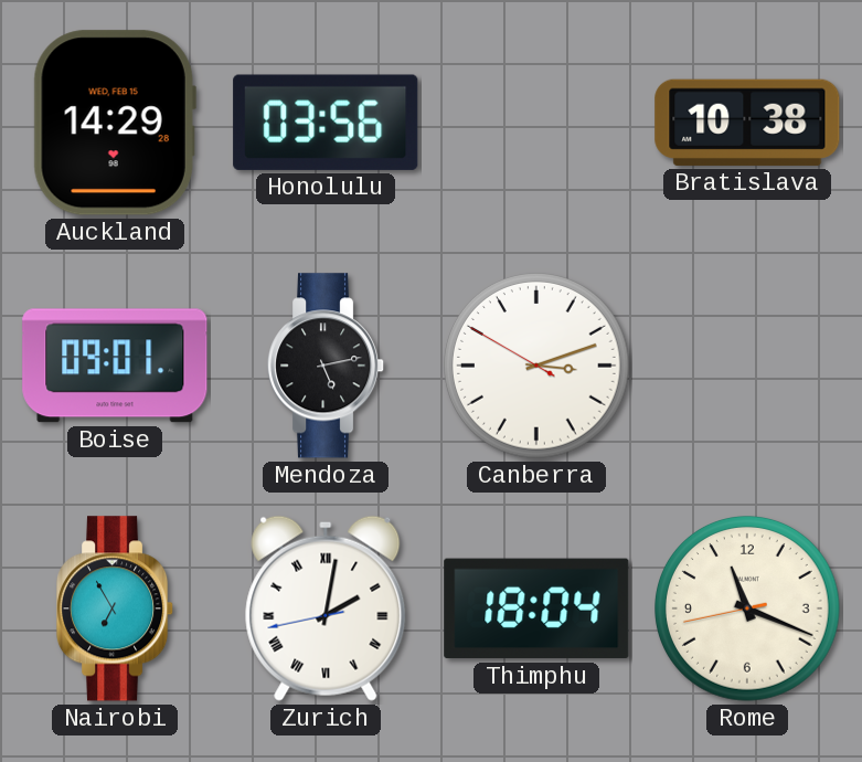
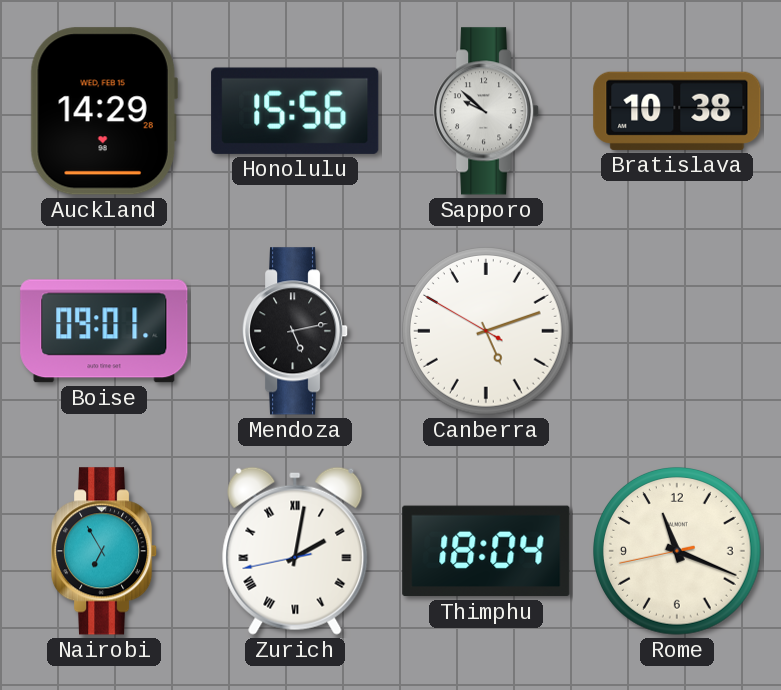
Honolulu: 03:56 -> 15:56 (295, 111)
Sapporo: none -> 9:52 (486, 111)
Canberra: 3:11 -> 5:11 (487, 332)
